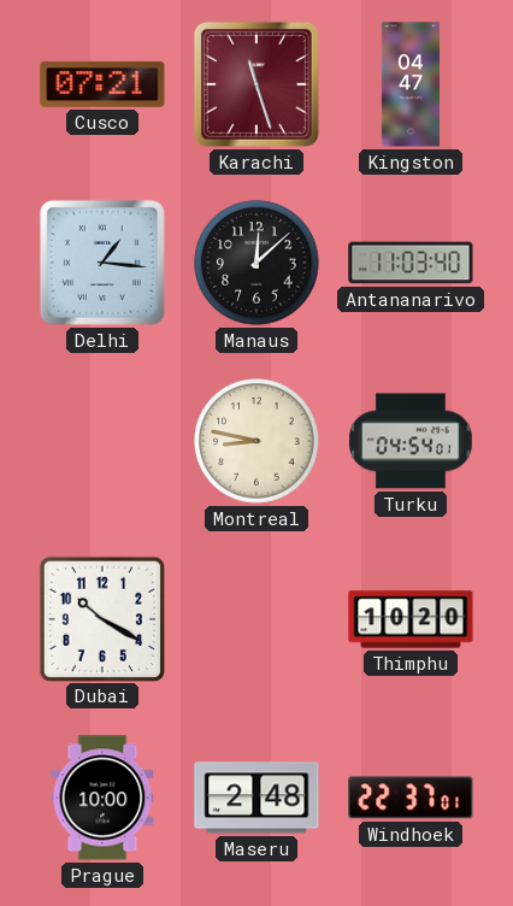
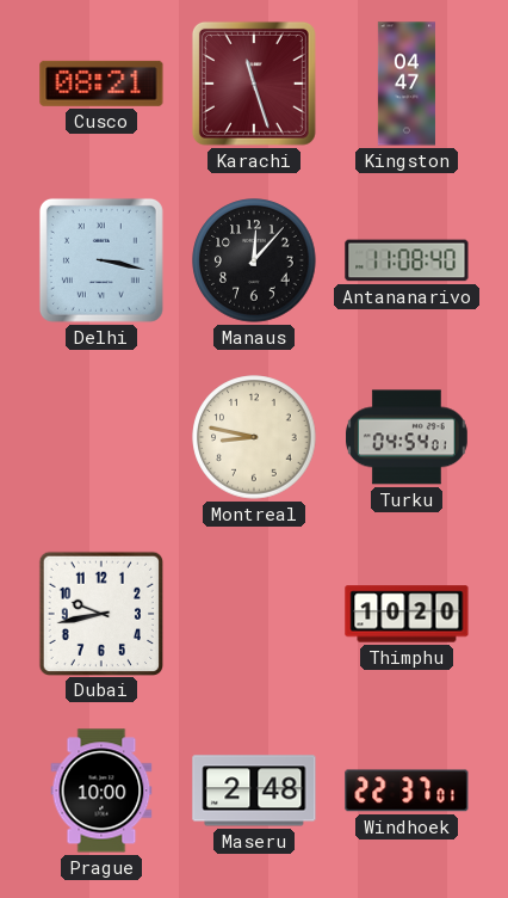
Cusco: 07:21 -> 08:21 (101, 84)
Delhi: 1:16 -> 3:17 (101, 260)
Manaus: 12:08 -> 12:07 (254, 260)
Antananarivo: 11:03 -> 11:08 (407, 260)
Dubai: 10:20 -> 9:43 (100, 613)
